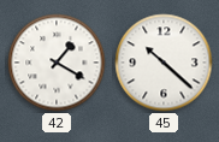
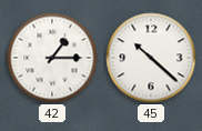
42: 1:20 -> 1:15 (52, 58)
